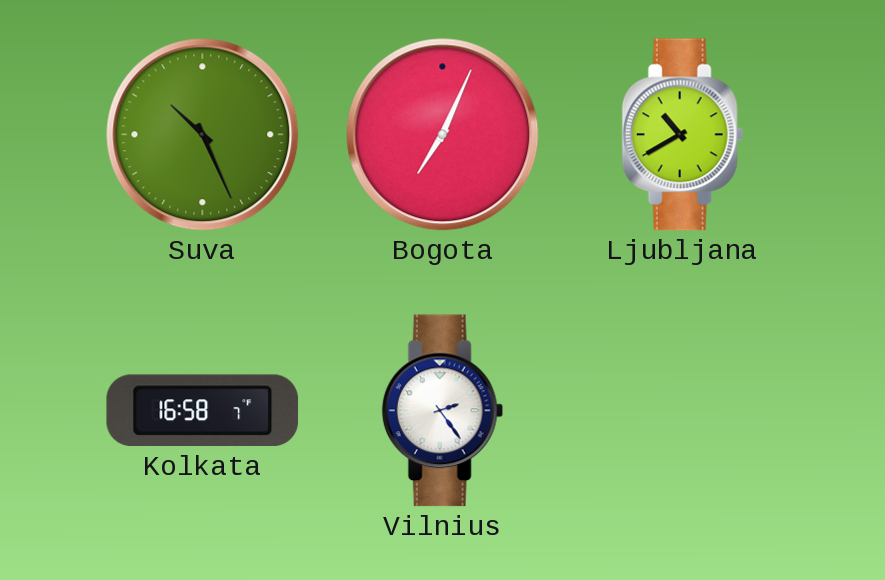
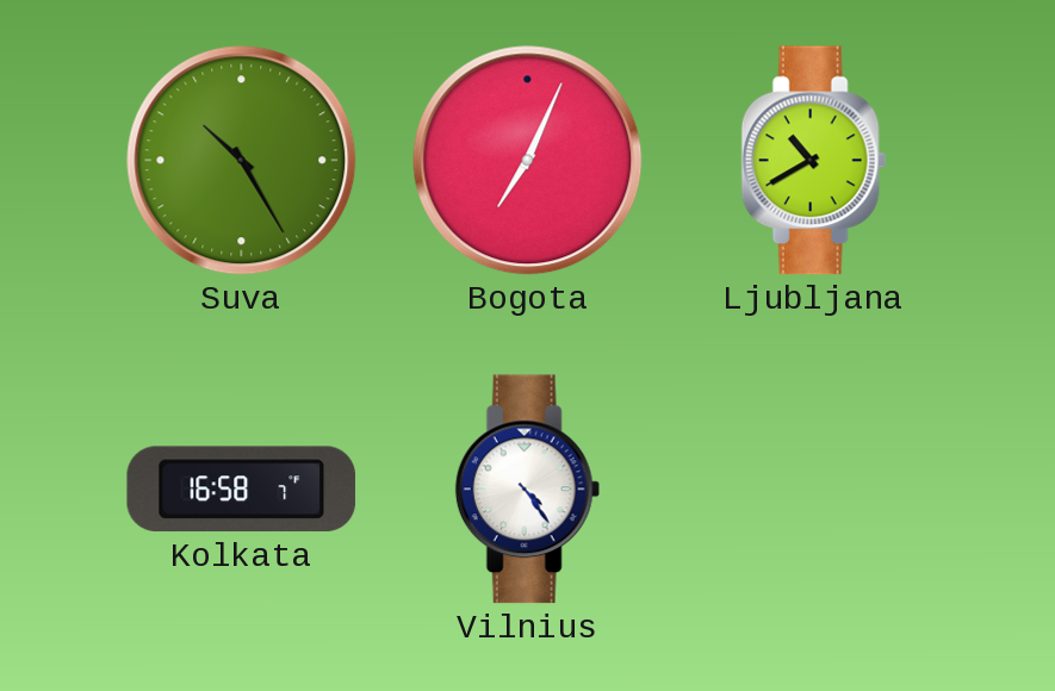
Suva: 10:26 -> 10:25 (242, 161)
Vilnius: 2:24 -> 4:24 (527, 490)
